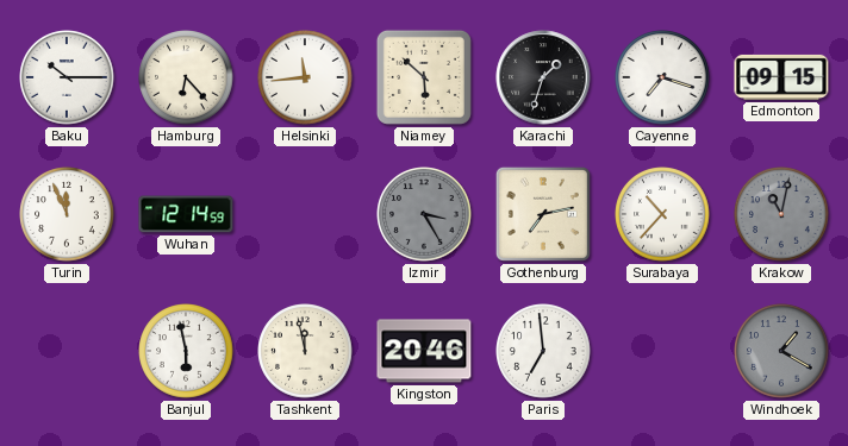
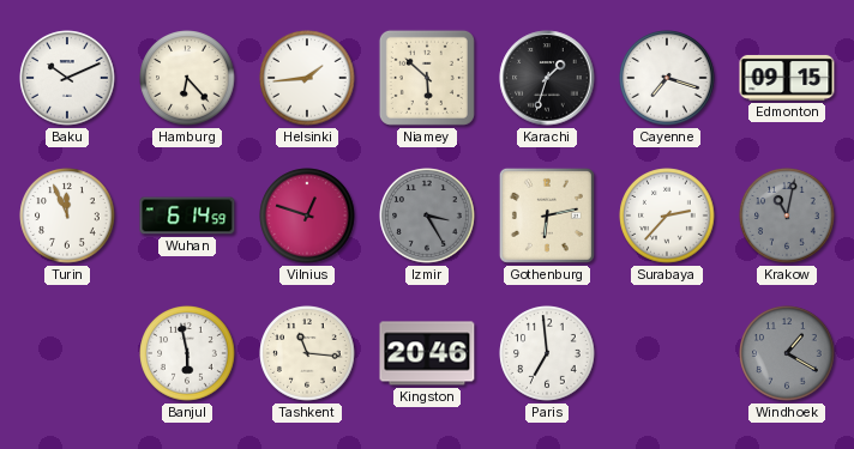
Baku: 10:15 -> 10:11 (67, 78)
Helsinki: 11:44 -> 1:44 (307, 78)
Wuhan: 12:14 -> 6:14 (187, 216)
Vilnius: none -> 12:48 (307, 216)
Gothenburg: 7:13 -> 6:13 (547, 216)
Surabaya: 10:37 -> 2:37 (667, 216)
Tashkent: 11:58 -> 11:16 (307, 353)
